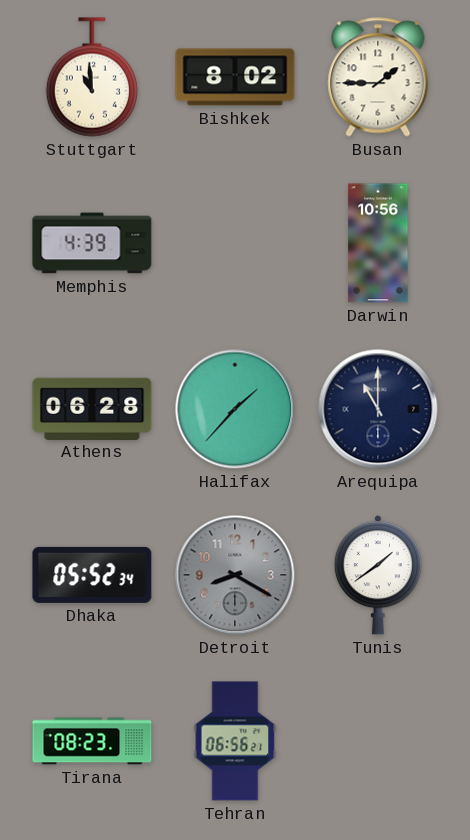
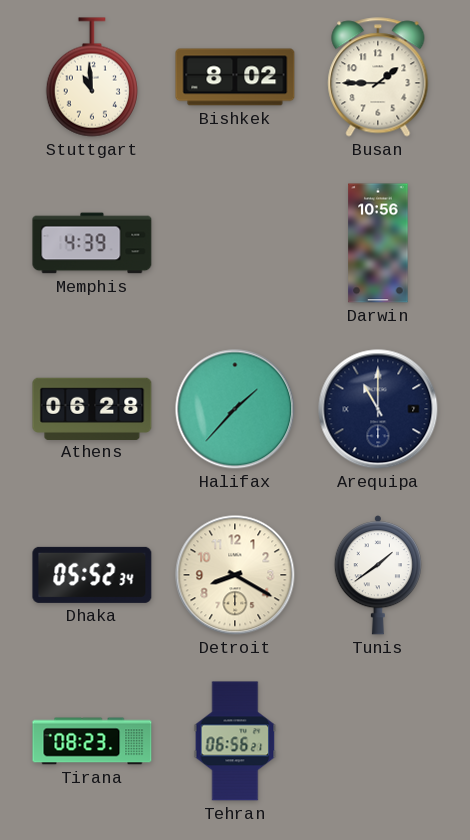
Detroit dial: grey -> cream (235, 575)
